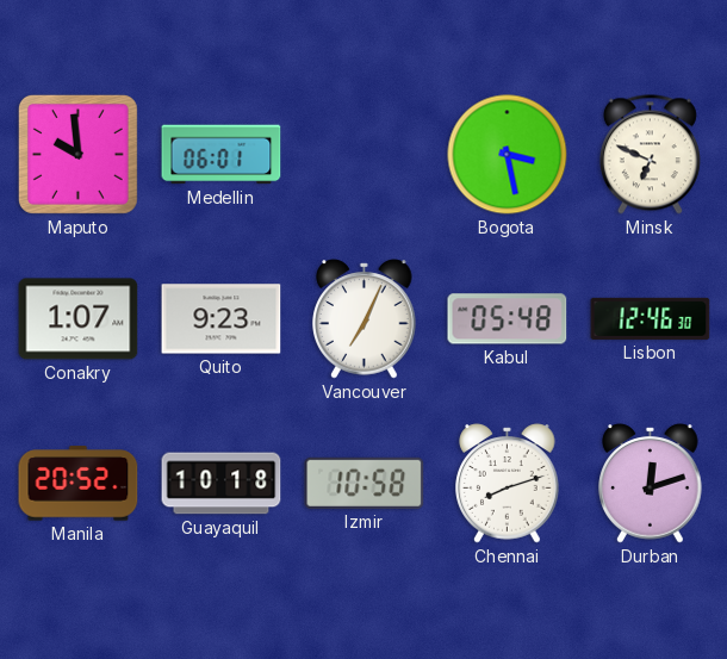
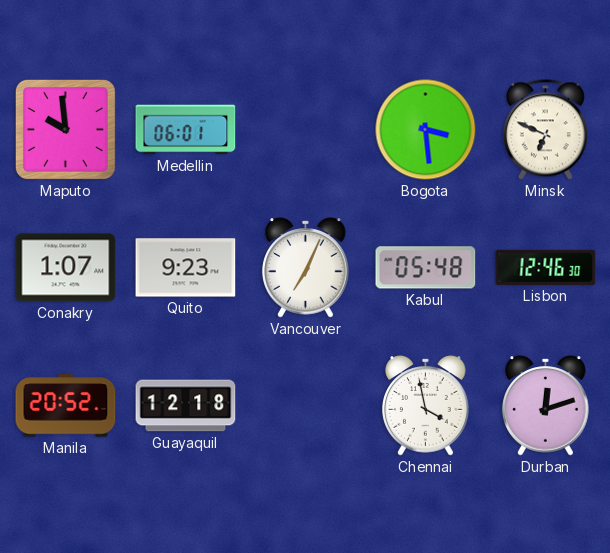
Bogota: 3:28 -> 3:29 (426, 130)
Guayaquil: 10:18 -> 12:18 (186, 406)
Izmir: 10:58 -> none (365, 483)
Chennai: 8:12 -> 3:58 (426, 406)
